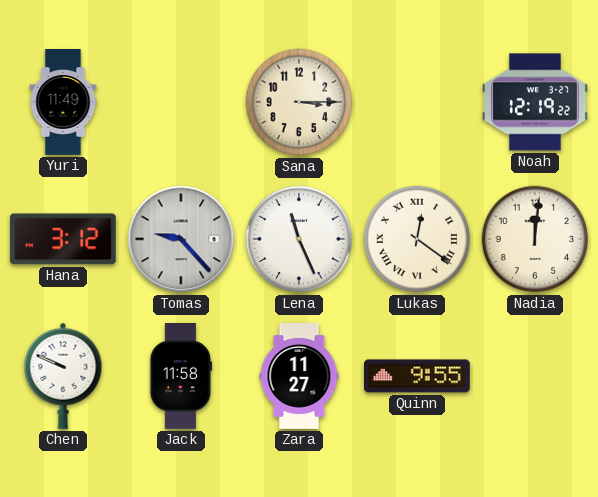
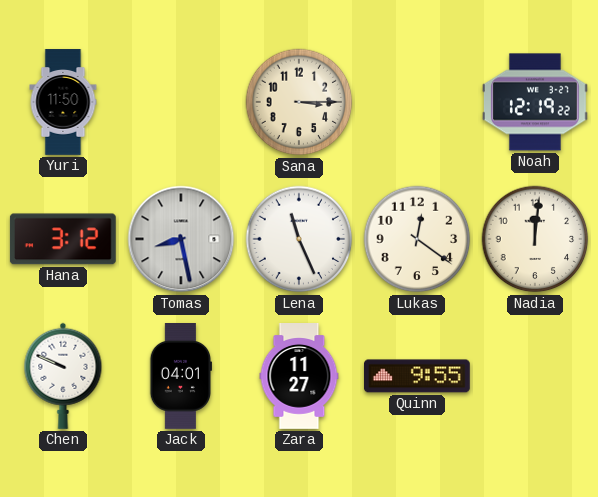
Yuri: 11:49 -> 11:50 (63, 102)
Tomas: 9:23 -> 8:28 (181, 239)
Lukas numerals: Roman -> Arabic (417, 239)
Jack: 11:58 -> 04:01 (180, 377)
